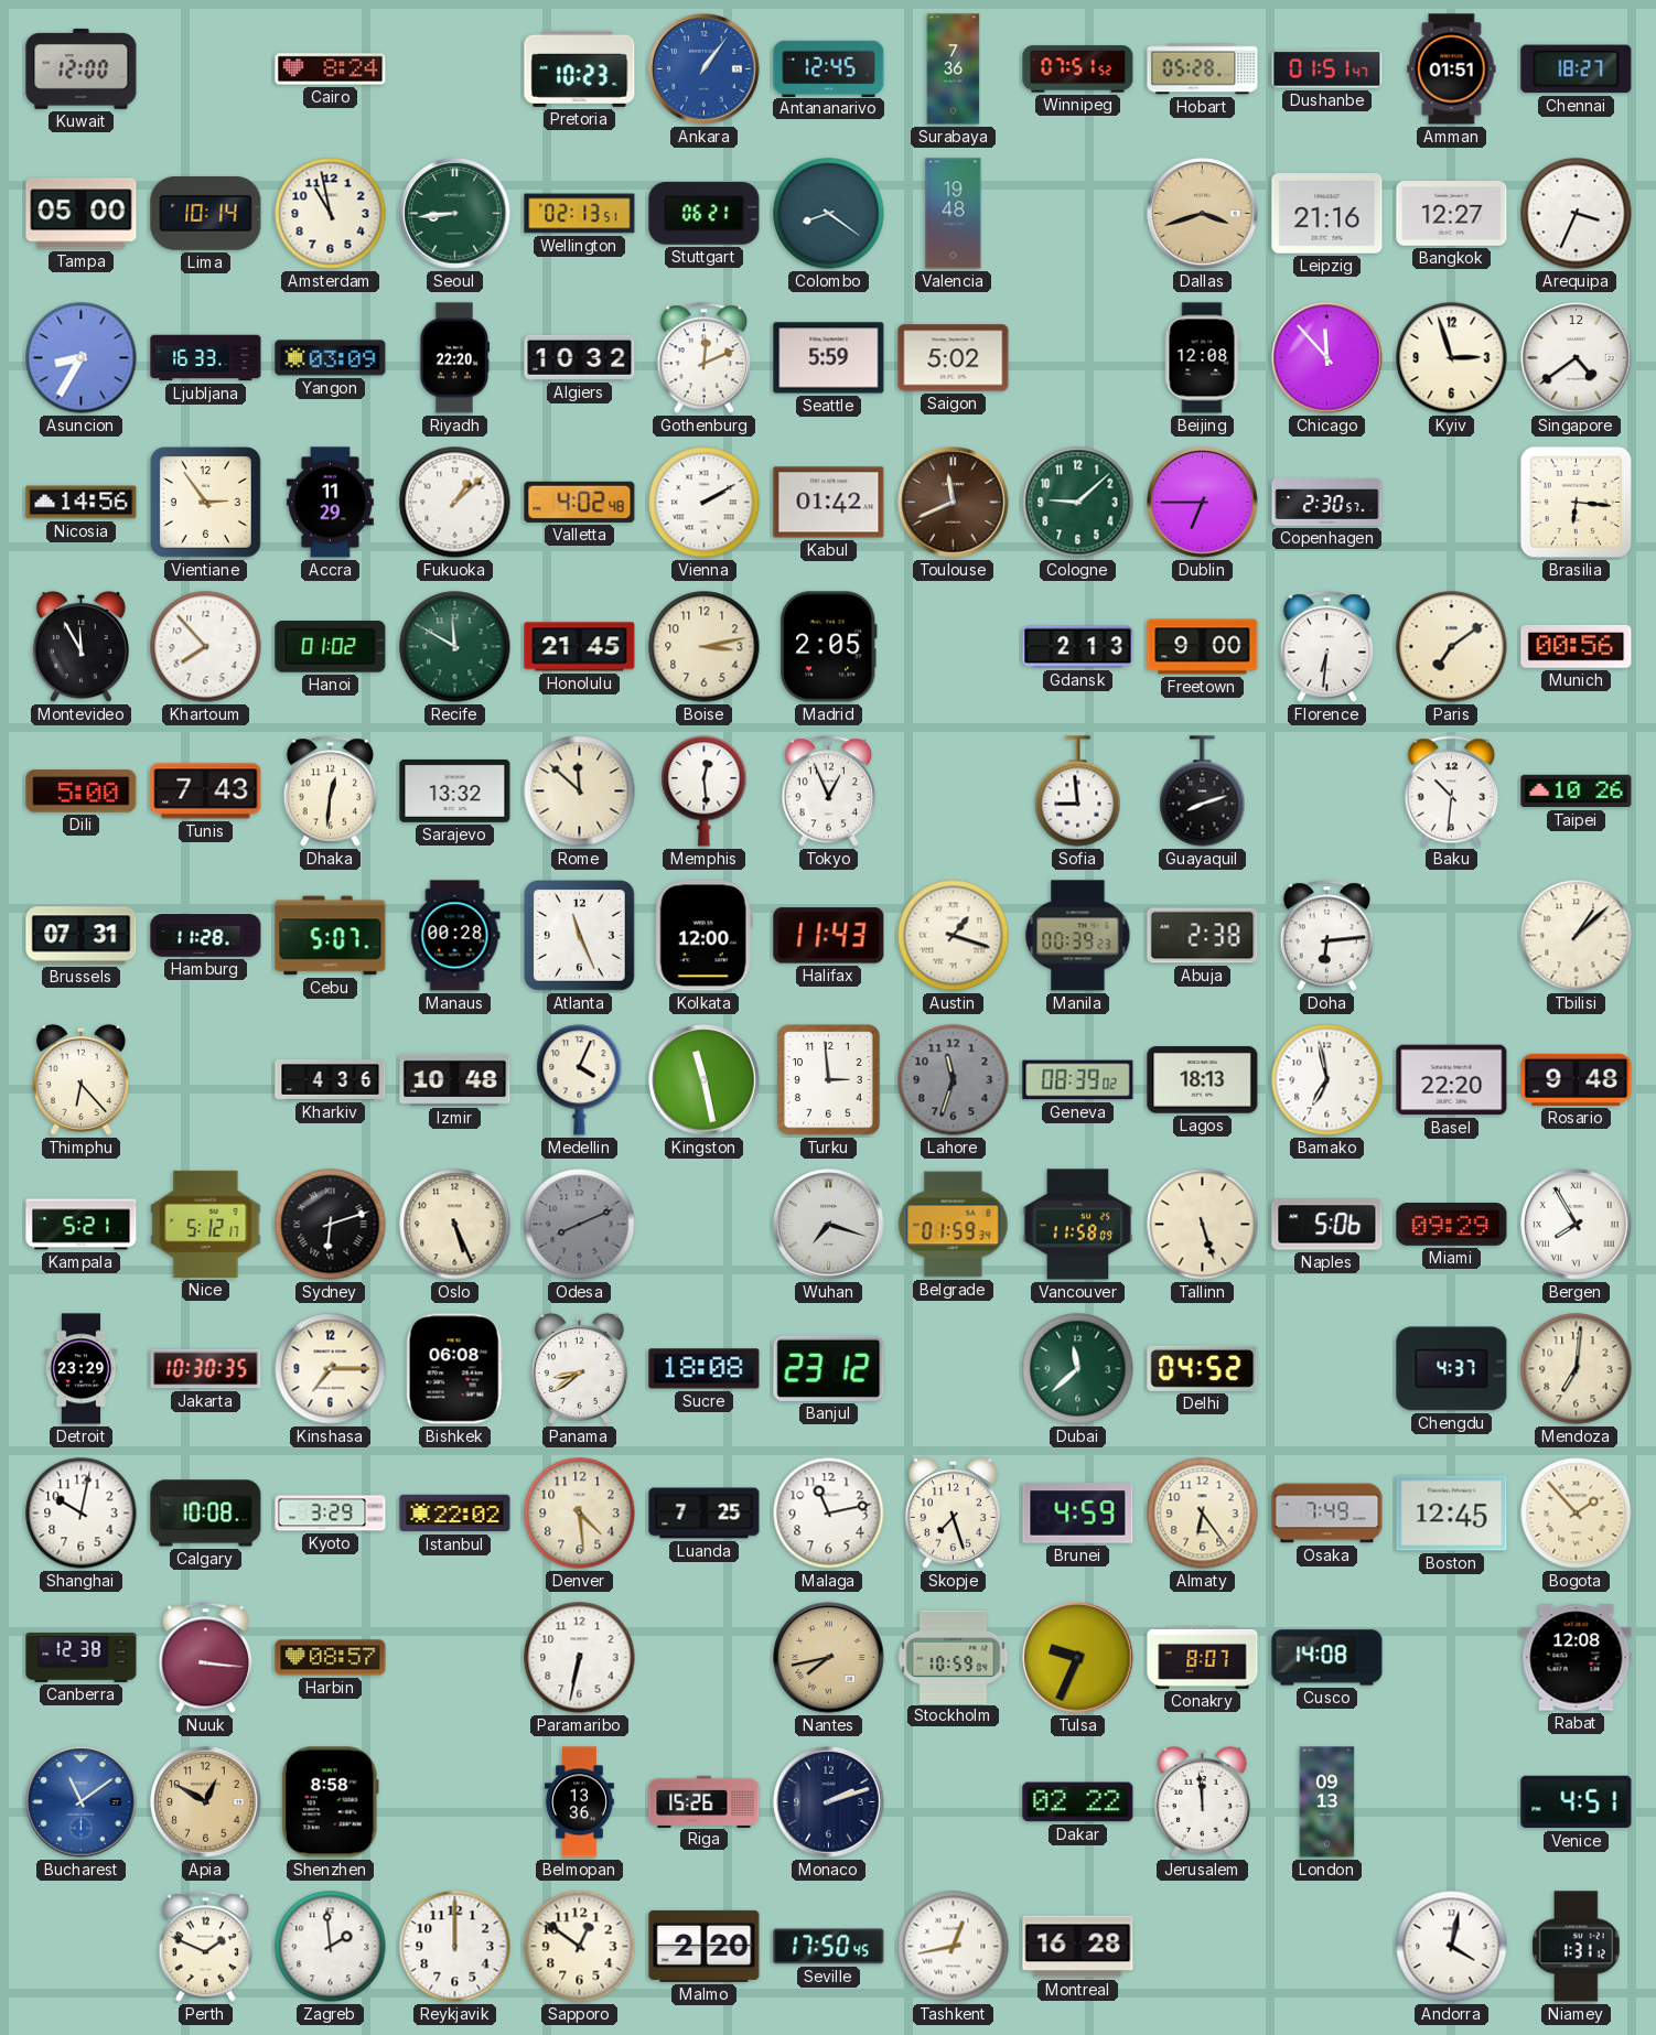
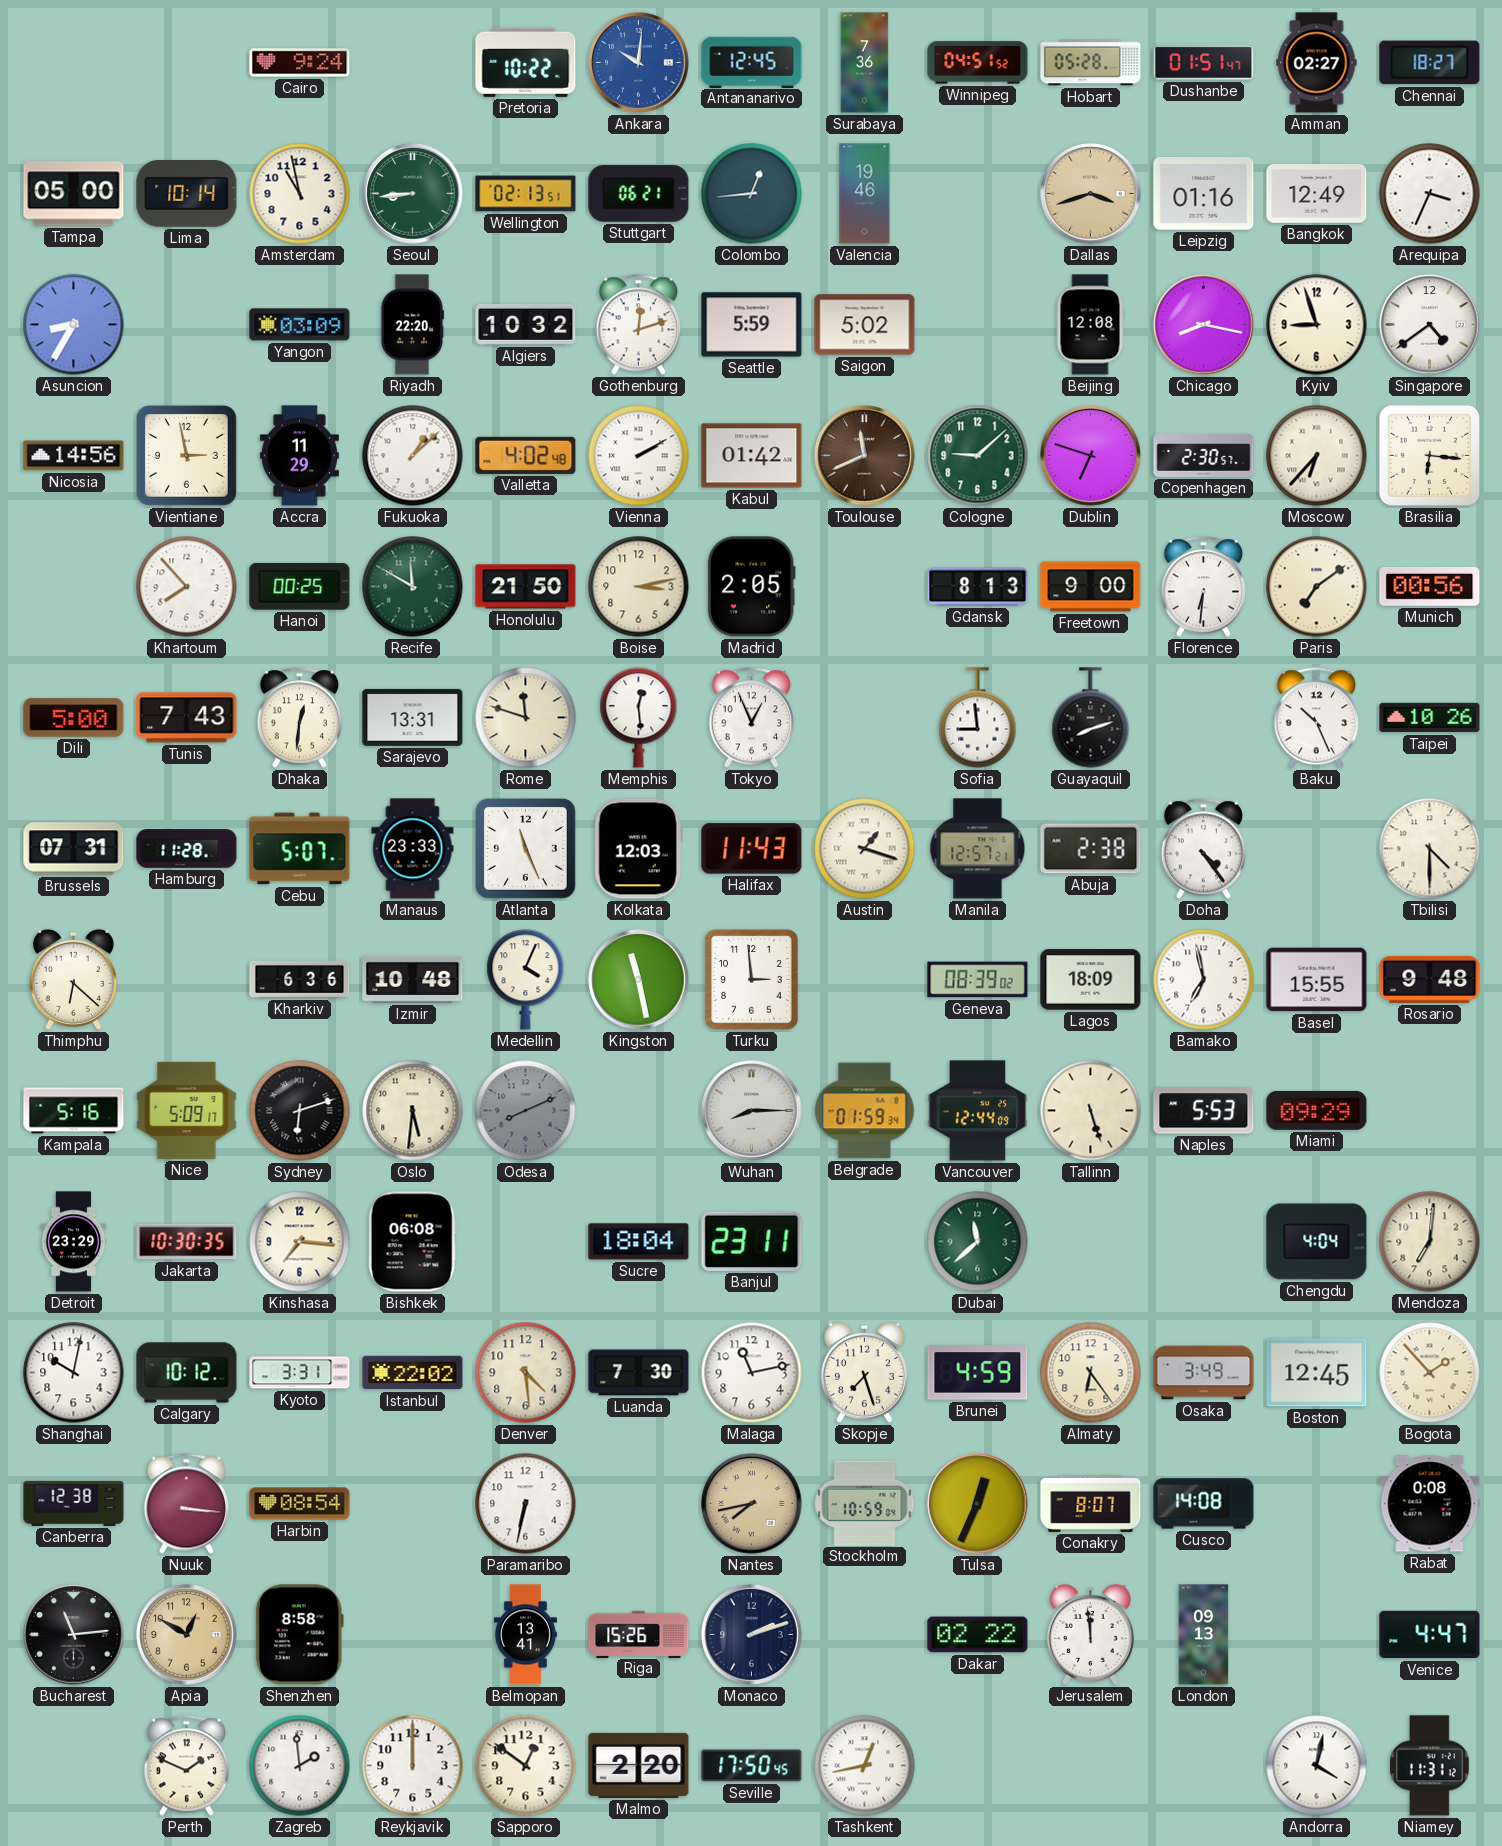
Kuwait: 12:00 -> none (82, 68)
Cairo: 8:24 -> 9:24 (300, 63)
Pretoria: 10:23 -> 10:22 (526, 62)
Ankara: 1:06 -> 10:01 (639, 63)
Winnipeg: 07:51 -> 04:51 (978, 63)
Amman: 01:51 -> 02:27 (1317, 63)
Colombo: 8:21 -> 12:44 (752, 194)
Valencia: 19:48 -> 19:46 (865, 194)
Leipzig: 21:16 -> 01:16 (1204, 194)
Bangkok: 12:27 -> 12:49 (1317, 194)
Ljubljana: 16:33 -> none (206, 358)
Gothenburg: 12:11 -> 12:12 (639, 325)
Chicago: 11:53 -> 8:17 (1204, 325)
Kyiv: 2:57 -> 8:57 (1317, 325)
Vientiane: 2:54 -> 2:58 (187, 456)
Dublin: 6:45 -> 6:48 (1091, 456)
Moscow: none -> 6:37 (1317, 456)
Montevideo: 11:55 -> none (80, 646)
Hanoi: 01:02 -> 00:25 (300, 587)
Honolulu: 21:45 -> 21:50 (526, 587)
Gdansk: 2:13 -> 8:13 (978, 587)
Sarajevo: 13:32 -> 13:31 (413, 717)
Rome: 11:52 -> 11:48 (526, 718)
Baku: 10:31 -> 10:26 (1317, 718)
Manaus: 00:28 -> 23:33 (413, 849)
Kolkata: 12:00 -> 12:03 (638, 849)
Manila: 00:39 -> 12:57 (978, 849)
Doha: 6:14 -> 4:24 (1204, 849)
Tbilisi: 1:08 -> 4:30 (1430, 849)
Thimphu: 6:23 -> 6:22 (73, 979)
Kharkiv: 4:36 -> 6:36 (300, 979)
Lahore: 11:33 -> none (954, 1080)
Lagos: 18:13 -> 18:09 (1091, 980)
Basel: 22:20 -> 15:55 (1317, 980)
Kampala: 5:21 -> 5:16 (74, 1111)
Nice: 5:12 -> 5:09 (187, 1110)
Oslo: 5:26 -> 5:31 (413, 1111)
Wuhan: 7:18 -> 8:15 (752, 1111)
Vancouver: 11:58 -> 12:44 (978, 1111)
Naples: 5:06 -> 5:53 (1204, 1111)
Bergen: 7:55 -> none (1577, 1225)
Kinshasa: 7:15 -> 7:16 (300, 1242)
Panama: 8:39 -> none (579, 1368)
Sucre: 18:08 -> 18:04 (639, 1242)
Banjul: 23:12 -> 23:11 (752, 1241)
Delhi: 04:52 -> none (1203, 1368)
Chengdu: 4:37 -> 4:04 (1317, 1242)
Calgary: 10:08 -> 10:12 (187, 1373)
Kyoto: 3:29 -> 3:31 (300, 1373)
Luanda: 7:25 -> 7:30 (639, 1373)
Osaka: 7:49 -> 3:49 (1204, 1373)
Harbin: 08:57 -> 08:54 (300, 1504)
Tulsa: 9:34 -> 12:34 (978, 1504)
Rabat: 12:08 -> 0:08 (1430, 1504)
Bucharest: 11:09 -> 11:14 (74, 1635)
Bucharest dial: blue -> black (74, 1635)
Belmopan: 13:36 -> 13:41 (525, 1635)
Venice: 4:51 -> 4:47 (1430, 1635)
Montreal: 16:28 -> none (1078, 1947)
Niamey: 1:31 -> 11:31 (1430, 1766)
